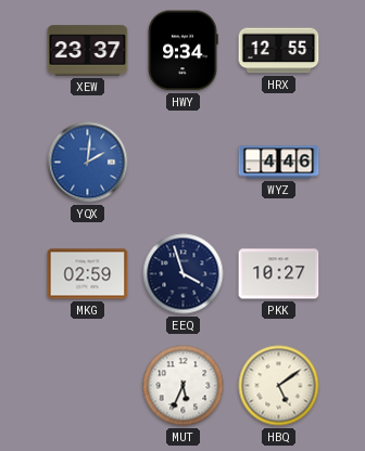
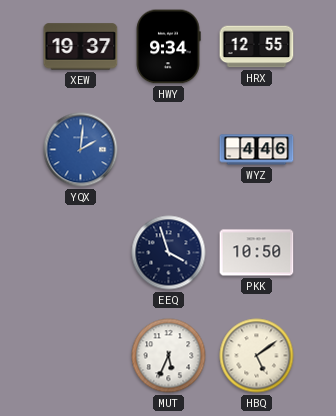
XEW: 23:37 -> 19:37 (81, 47)
MKG: 02:59 -> none (88, 274)
PKK: 10:27 -> 10:50 (257, 253)
